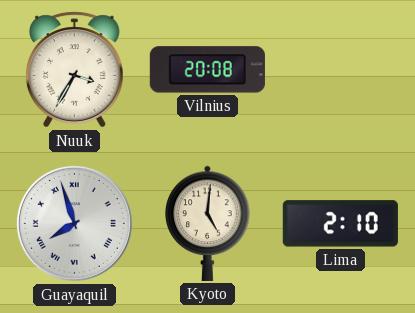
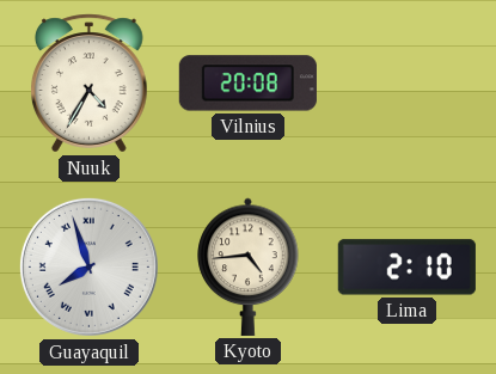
Nuuk: 3:35 -> 4:35 (88, 84)
Kyoto: 5:01 -> 4:44 (249, 266)
